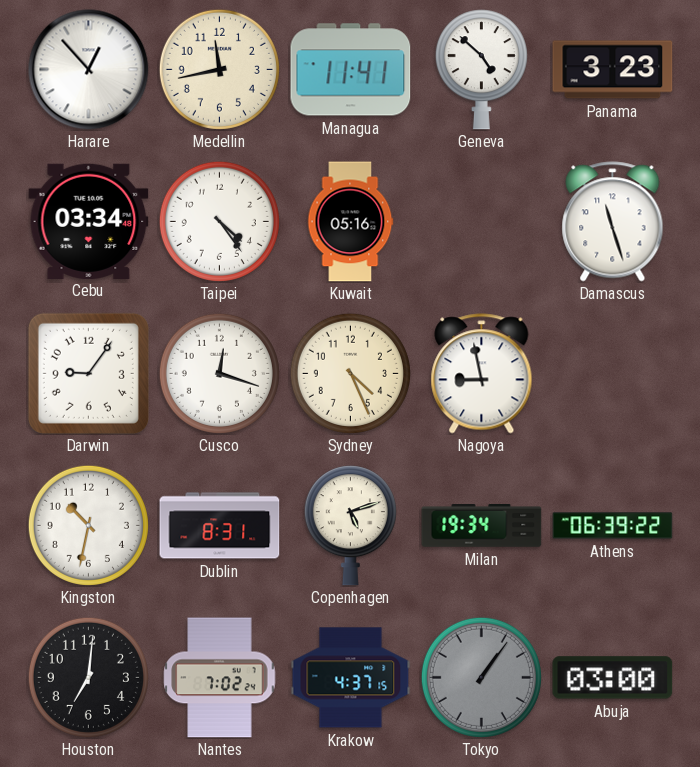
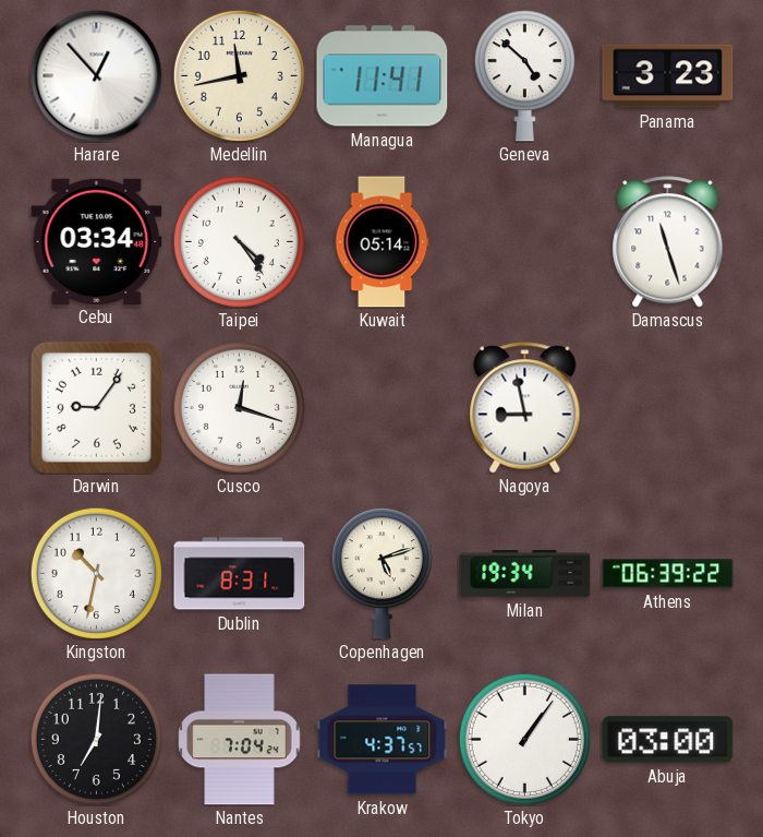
Kuwait: 05:16 -> 05:14 (381, 242)
Sydney: 4:26 -> none (350, 373)
Nantes: 7:02 -> 7:04 (240, 740)
Krakow: 4:37:15 -> 4:37:57 (383, 740)
Tokyo dial: grey -> white (524, 739)
